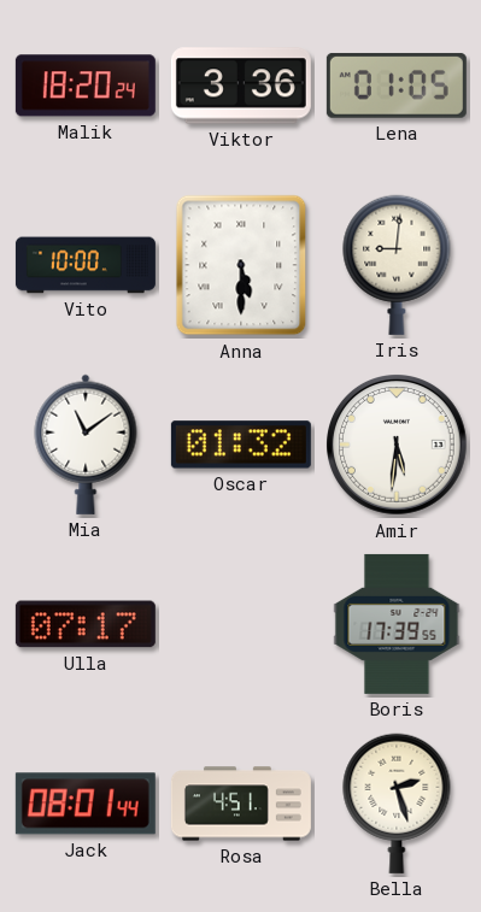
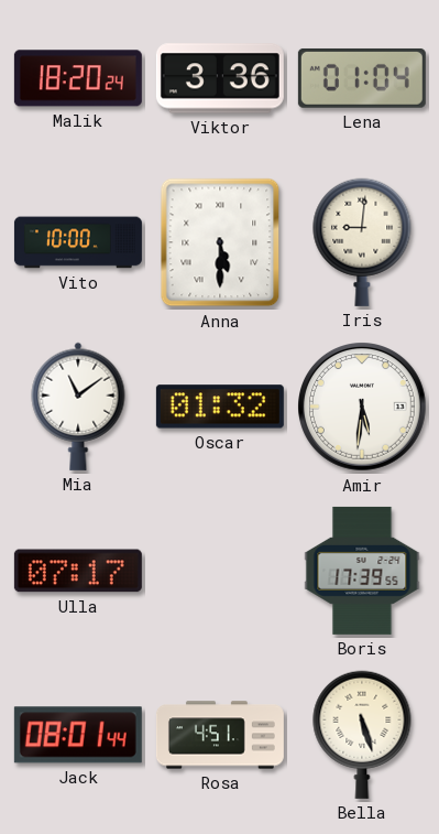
Lena: 01:05 -> 01:04 (362, 78)
Bella: 2:27 -> 5:27 (362, 735)
